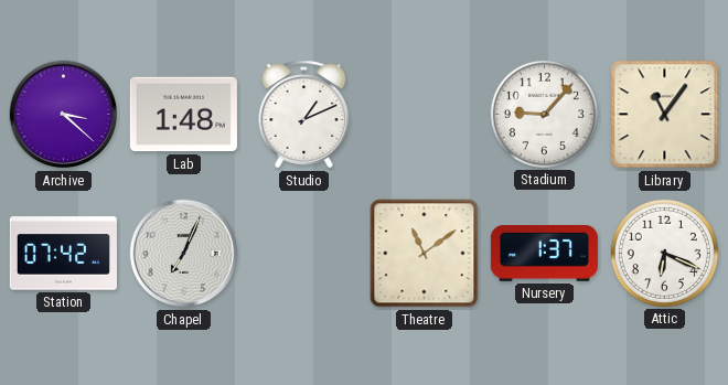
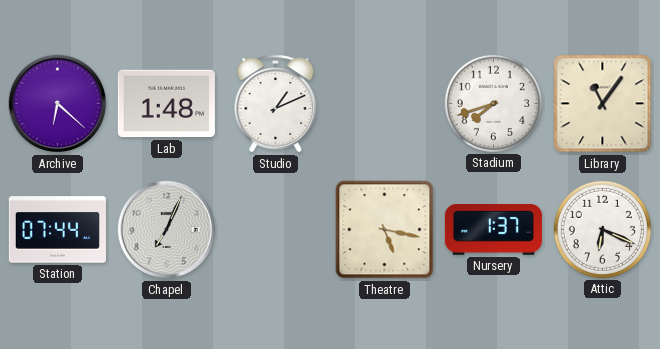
Archive: 3:22 -> 6:22 (58, 104)
Stadium: 9:07 -> 7:42 (493, 103)
Station: 07:42 -> 07:44 (57, 230)
Theatre: 11:09 -> 5:17 (385, 230)
